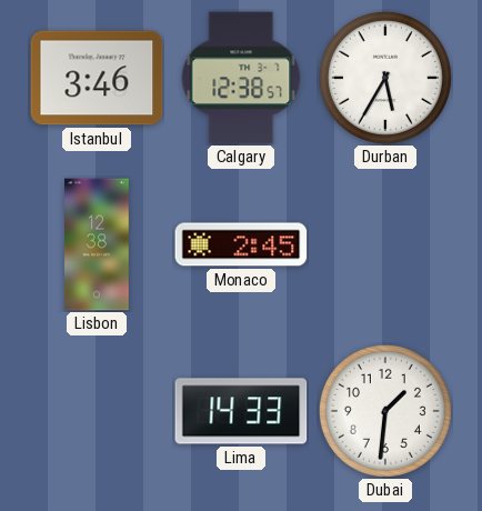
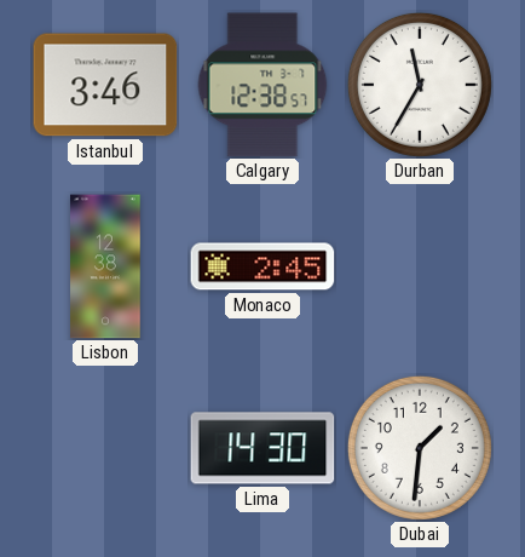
Durban: 5:35 -> 11:35 (420, 85)
Lima: 14:33 -> 14:30 (262, 448)
